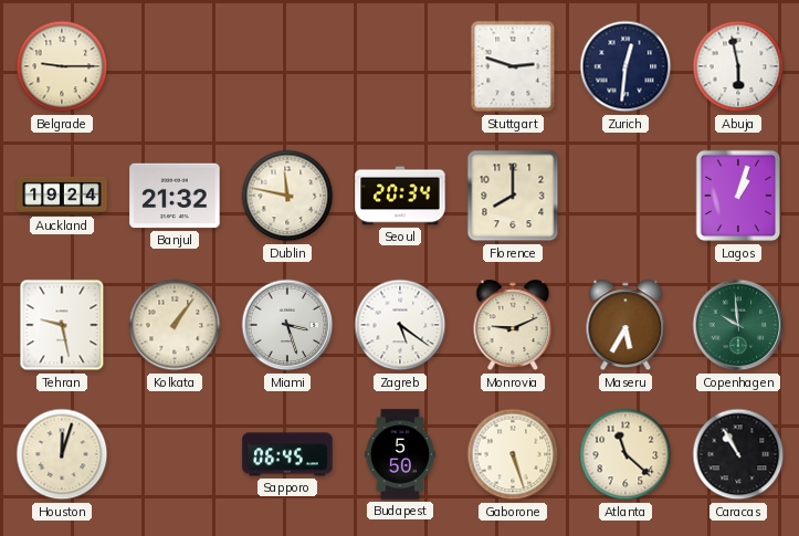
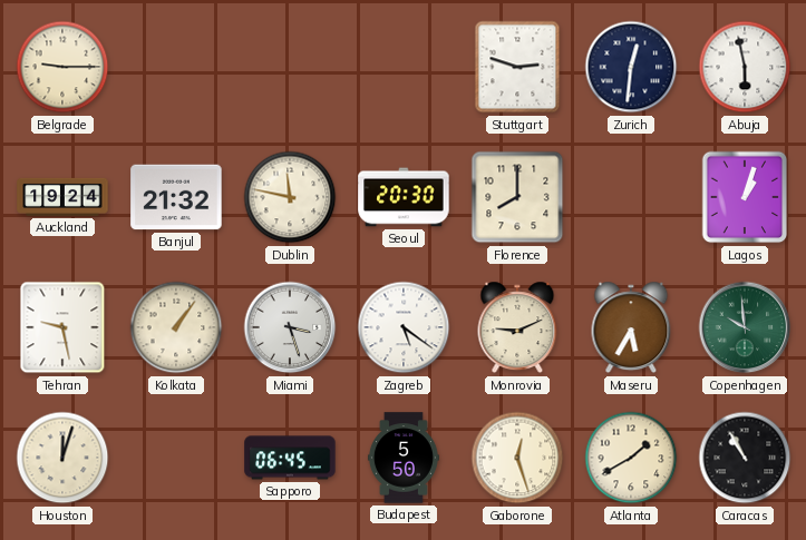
Seoul: 20:34 -> 20:30 (404, 197)
Gaborone: 5:27 -> 12:27 (517, 458)
Atlanta: 11:22 -> 1:40 (631, 458)
